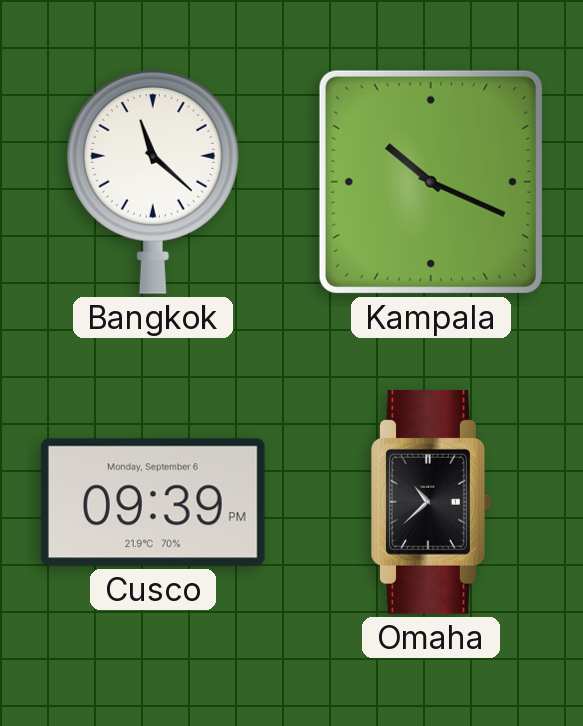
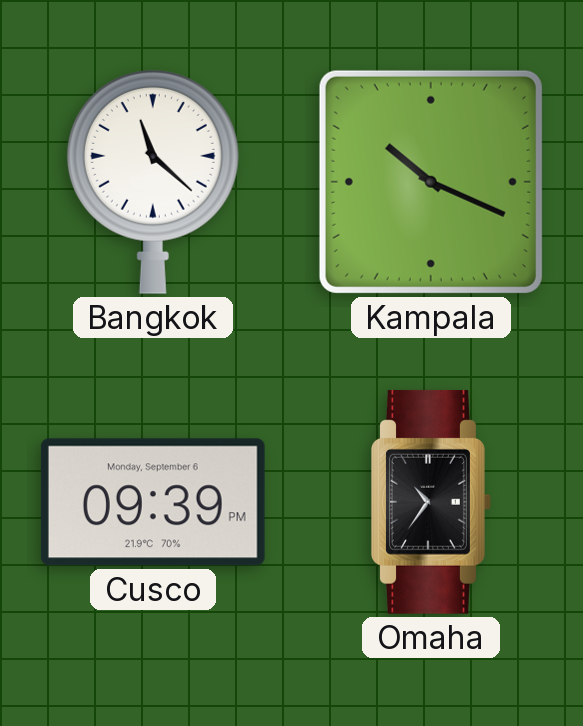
Omaha: 10:38 -> 10:36 (431, 502)
